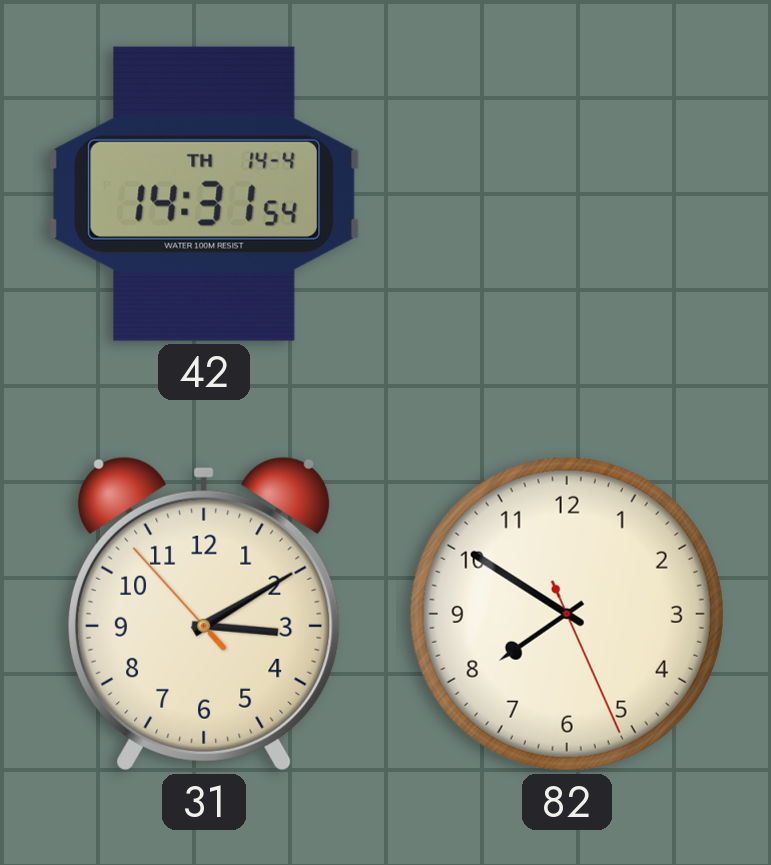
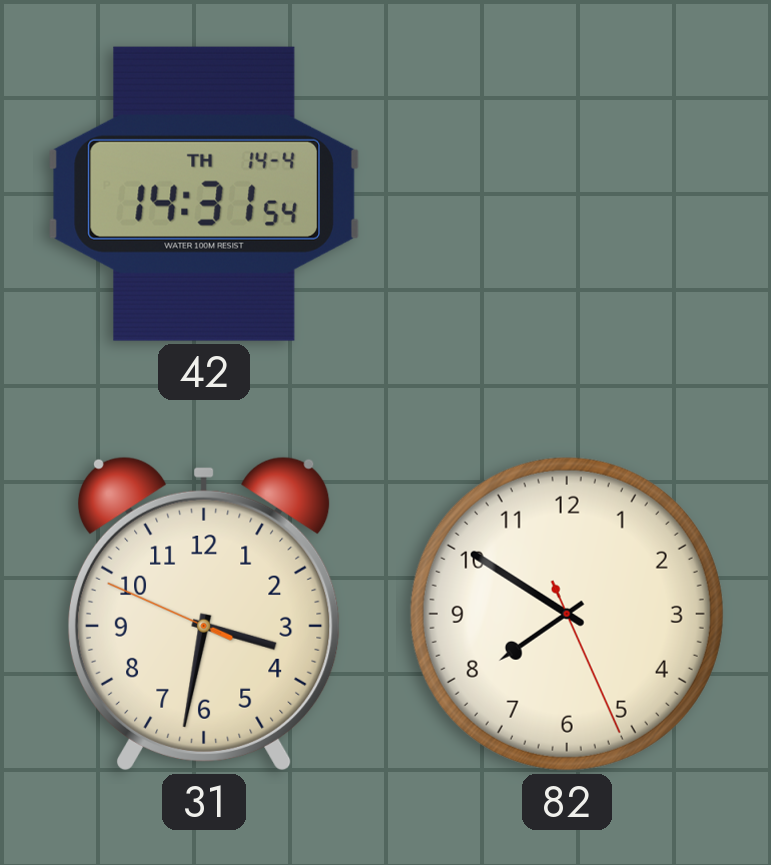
31: 3:09 -> 3:31 (204, 614)
